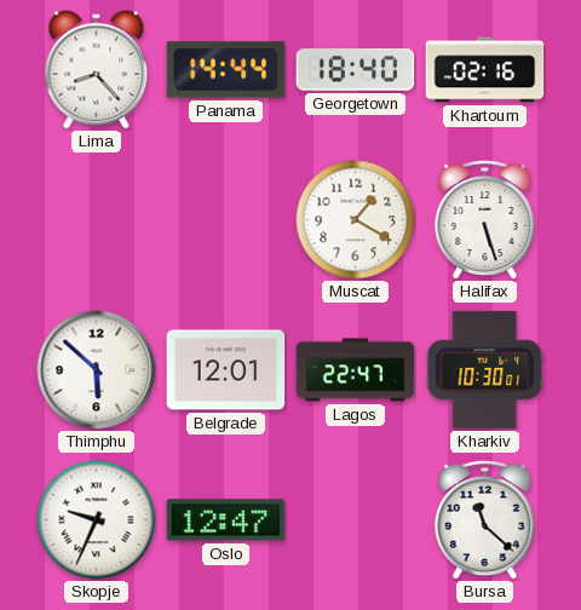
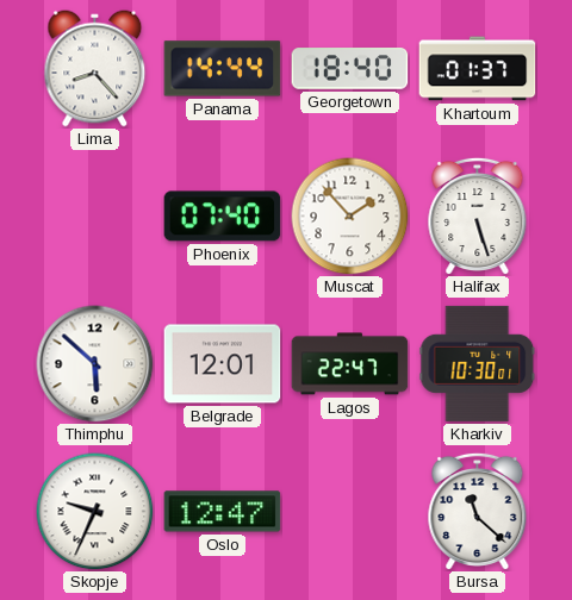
Khartoum: 02:16 -> 01:37 (478, 69)
Phoenix: none -> 07:40 (223, 217)
Muscat: 1:20 -> 1:53 (350, 217)
